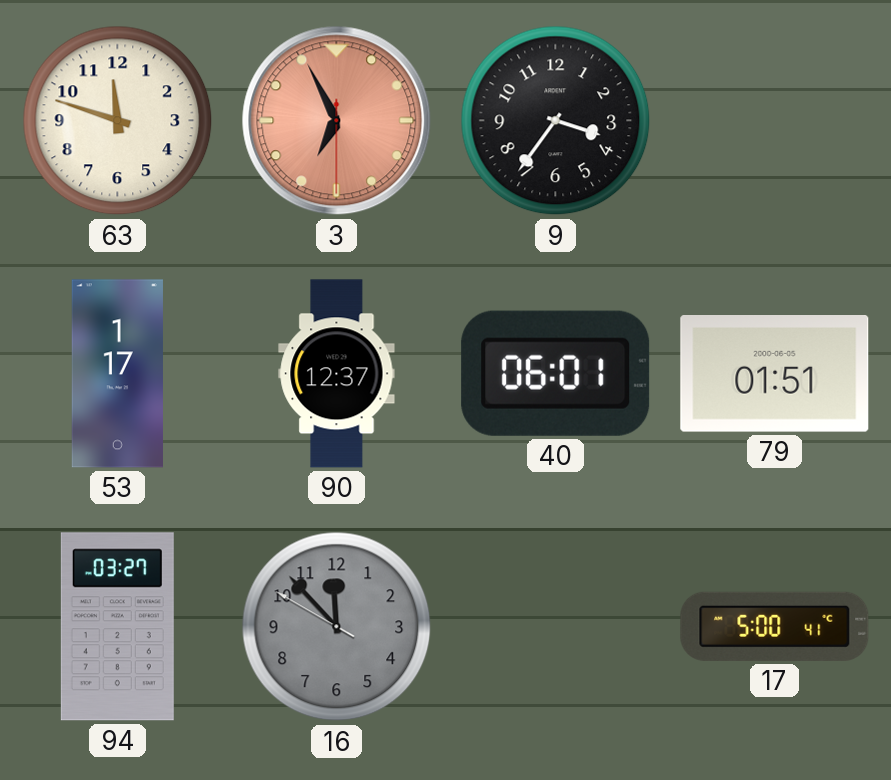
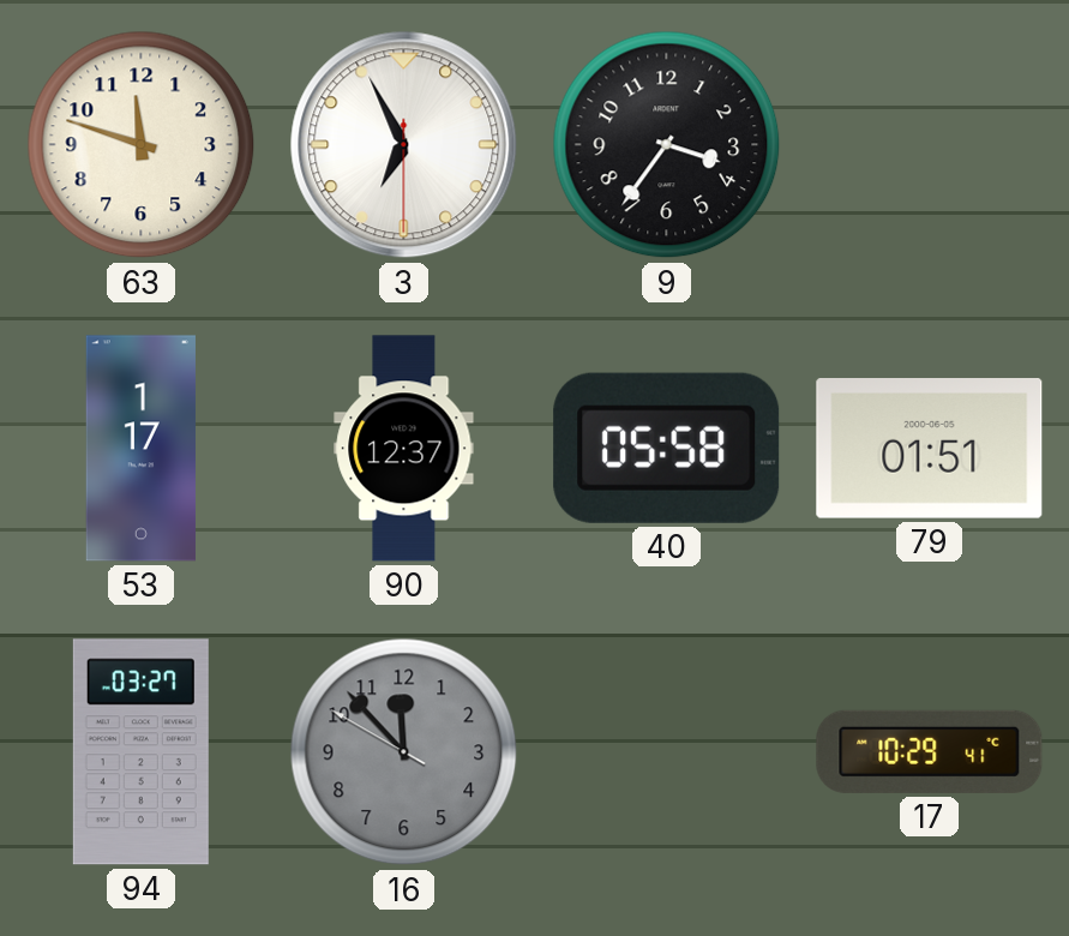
3 dial: salmon -> white (404, 145)
40: 06:01 -> 05:58 (667, 448)
17: 5:00 -> 10:29 (930, 751)
